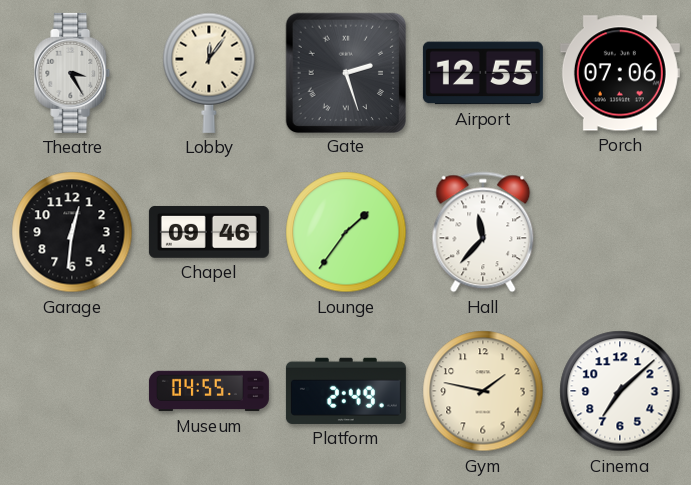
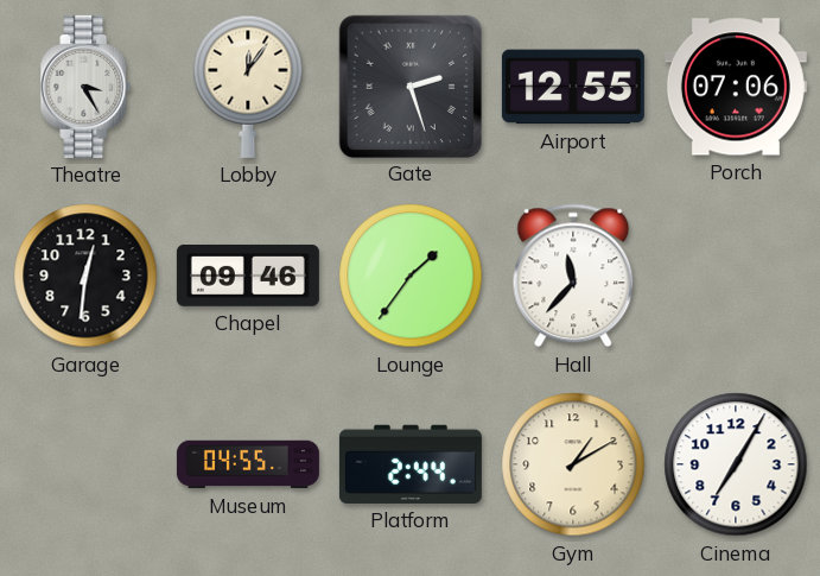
Platform: 2:49 -> 2:44 (411, 464)
Gym: 1:47 -> 1:10 (573, 464)
Cinema: 7:08 -> 7:05 (736, 464)
